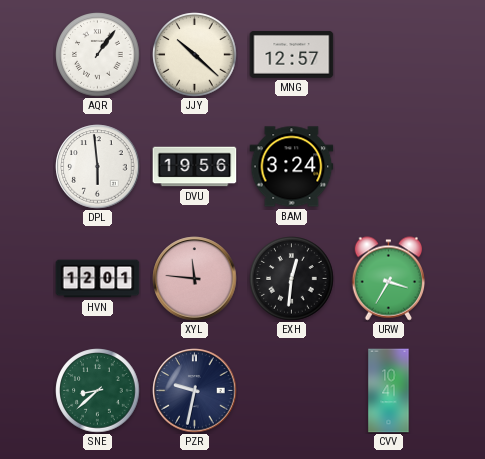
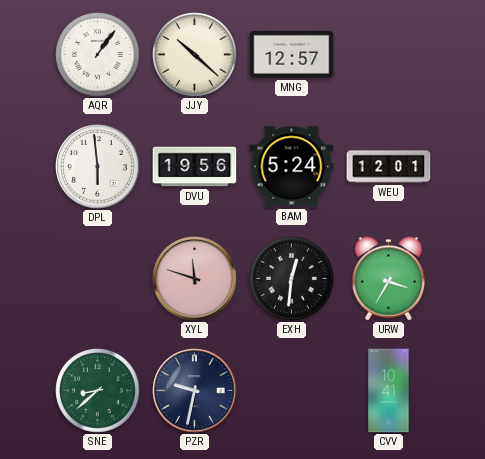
BAM: 3:24 -> 5:24 (292, 167)
WEU: none -> 12:01 (389, 167)
HVN: 12:01 -> none (98, 279)
XYL: 11:46 -> 11:48 (195, 279)
